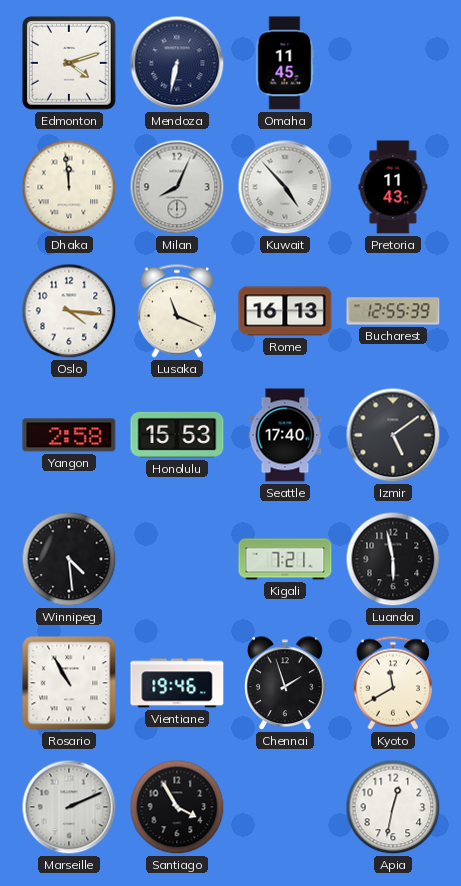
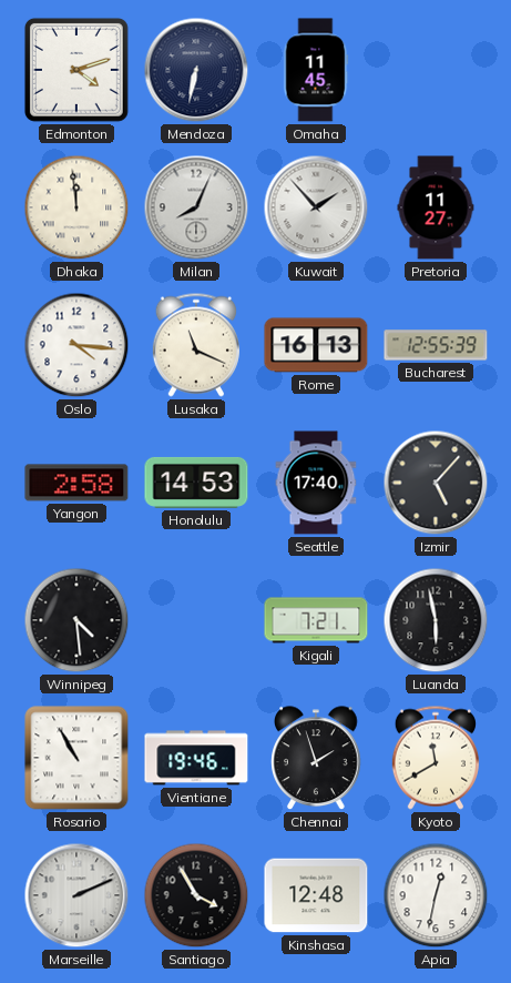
Kuwait: 4:53 -> 1:53 (316, 207)
Pretoria: 11:43 -> 11:27 (436, 207)
Honolulu: 15:53 -> 14:53 (196, 483)
Izmir: 5:09 -> 5:07 (436, 483)
Kinshasa: none -> 12:48 (316, 895)
